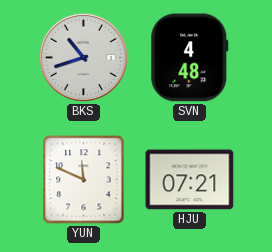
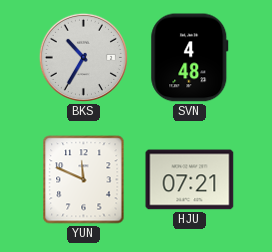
BKS: 10:42 -> 10:35 (83, 57)
